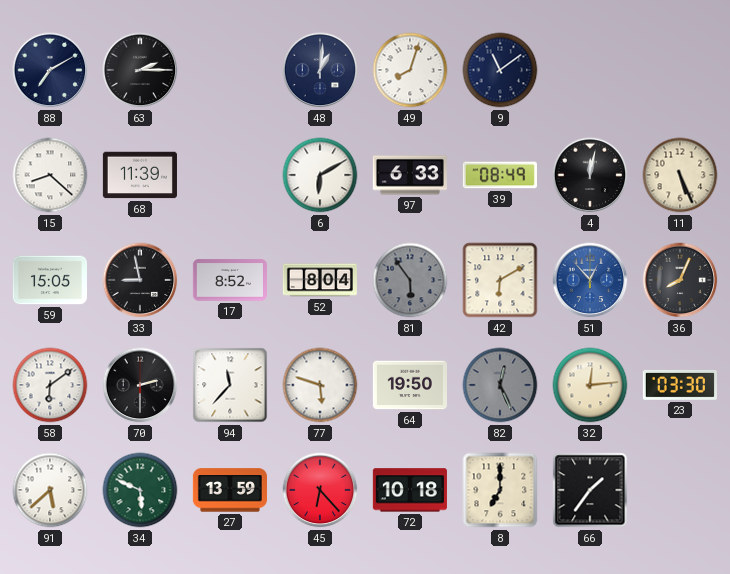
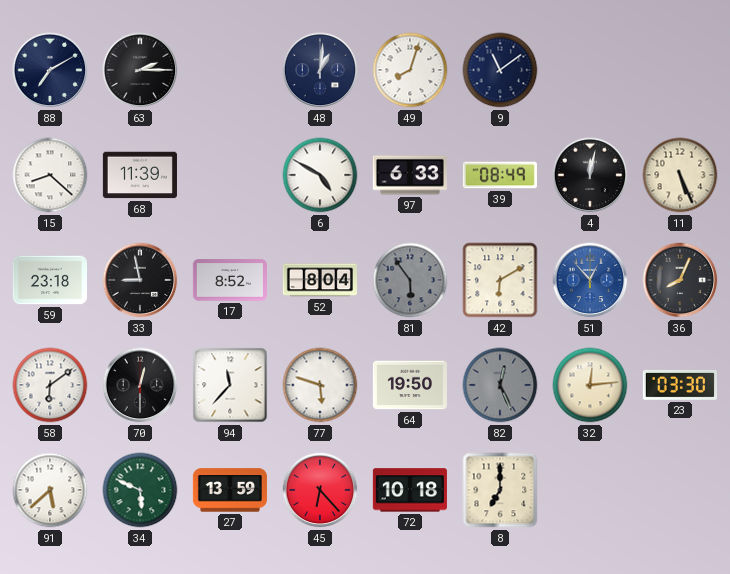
6: 6:10 -> 4:50 (320, 175)
59: 15:05 -> 23:18 (50, 280)
70: 2:30 -> 12:30 (140, 385)
66: 1:36 -> none (590, 490)
